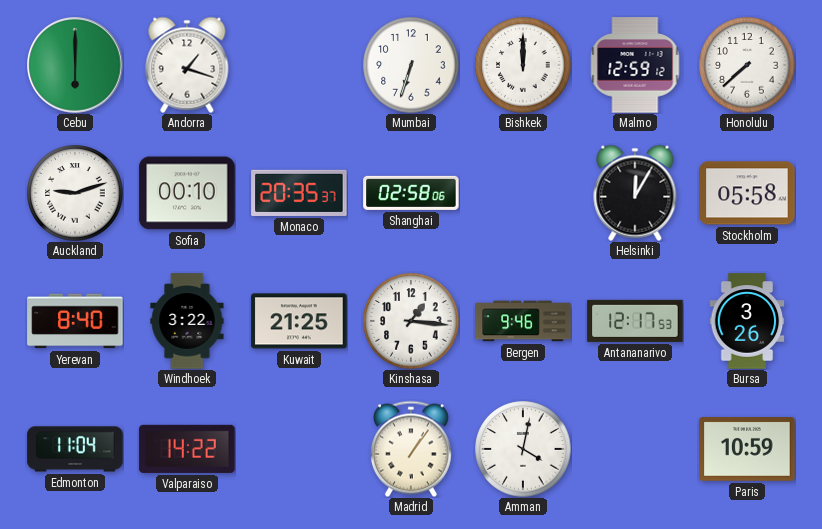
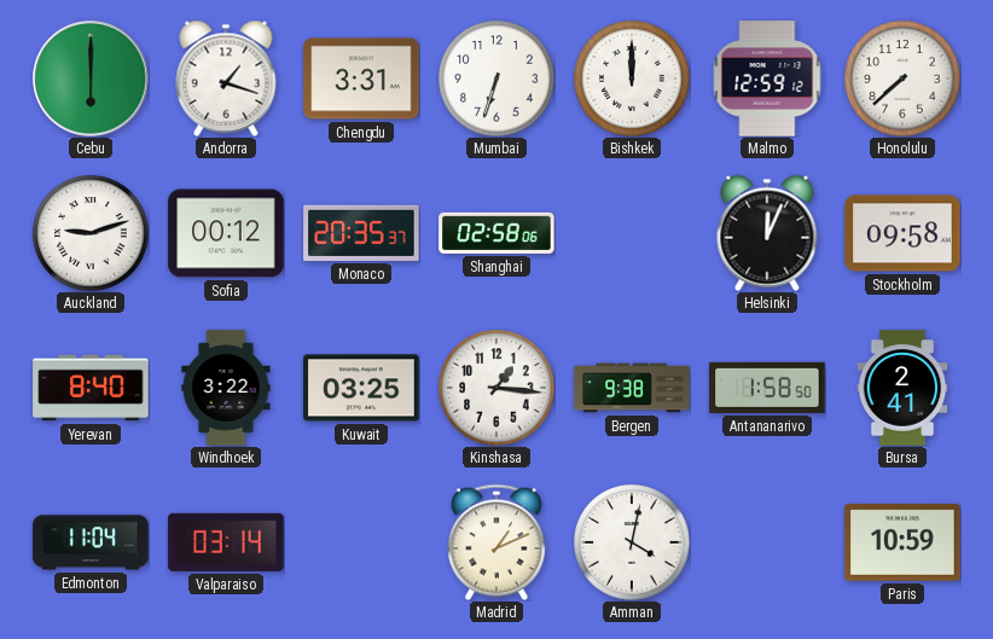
Chengdu: none -> 3:31 (361, 79)
Sofia: 00:10 -> 00:12 (226, 233)
Helsinki: 12:05 -> 12:04 (767, 233)
Stockholm: 05:58 -> 09:58 (902, 233)
Kuwait: 21:25 -> 03:25 (361, 388)
Bergen: 9:46 -> 9:38 (632, 388)
Antananarivo: 12:17 -> 1:58 (767, 388)
Bursa: 3:26 -> 2:41 (902, 388)
Valparaiso: 14:22 -> 03:14 (226, 542)
Madrid: 1:06 -> 1:11 (496, 542)
